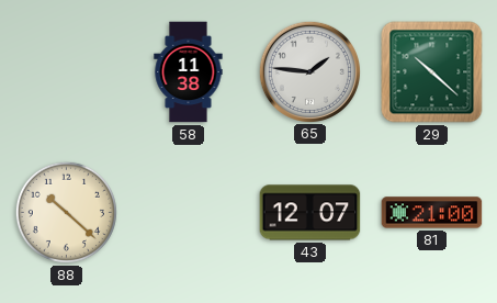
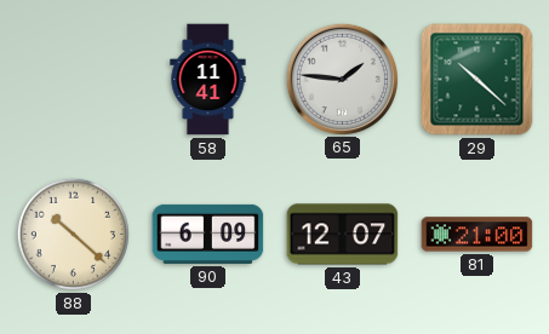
58: 11:38 -> 11:41 (208, 80)
90: none -> 6:09 (208, 234)
